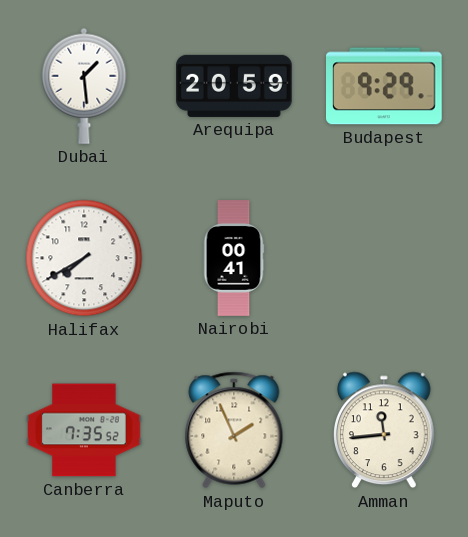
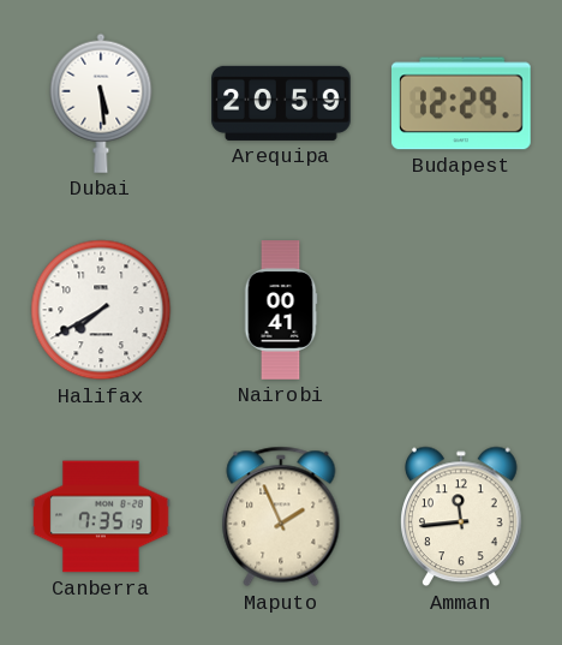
Dubai: 1:29 -> 5:29 (101, 103)
Budapest: 9:29 -> 12:29 (462, 103)
Canberra: 7:35:52 -> 7:35:19 (101, 516)
